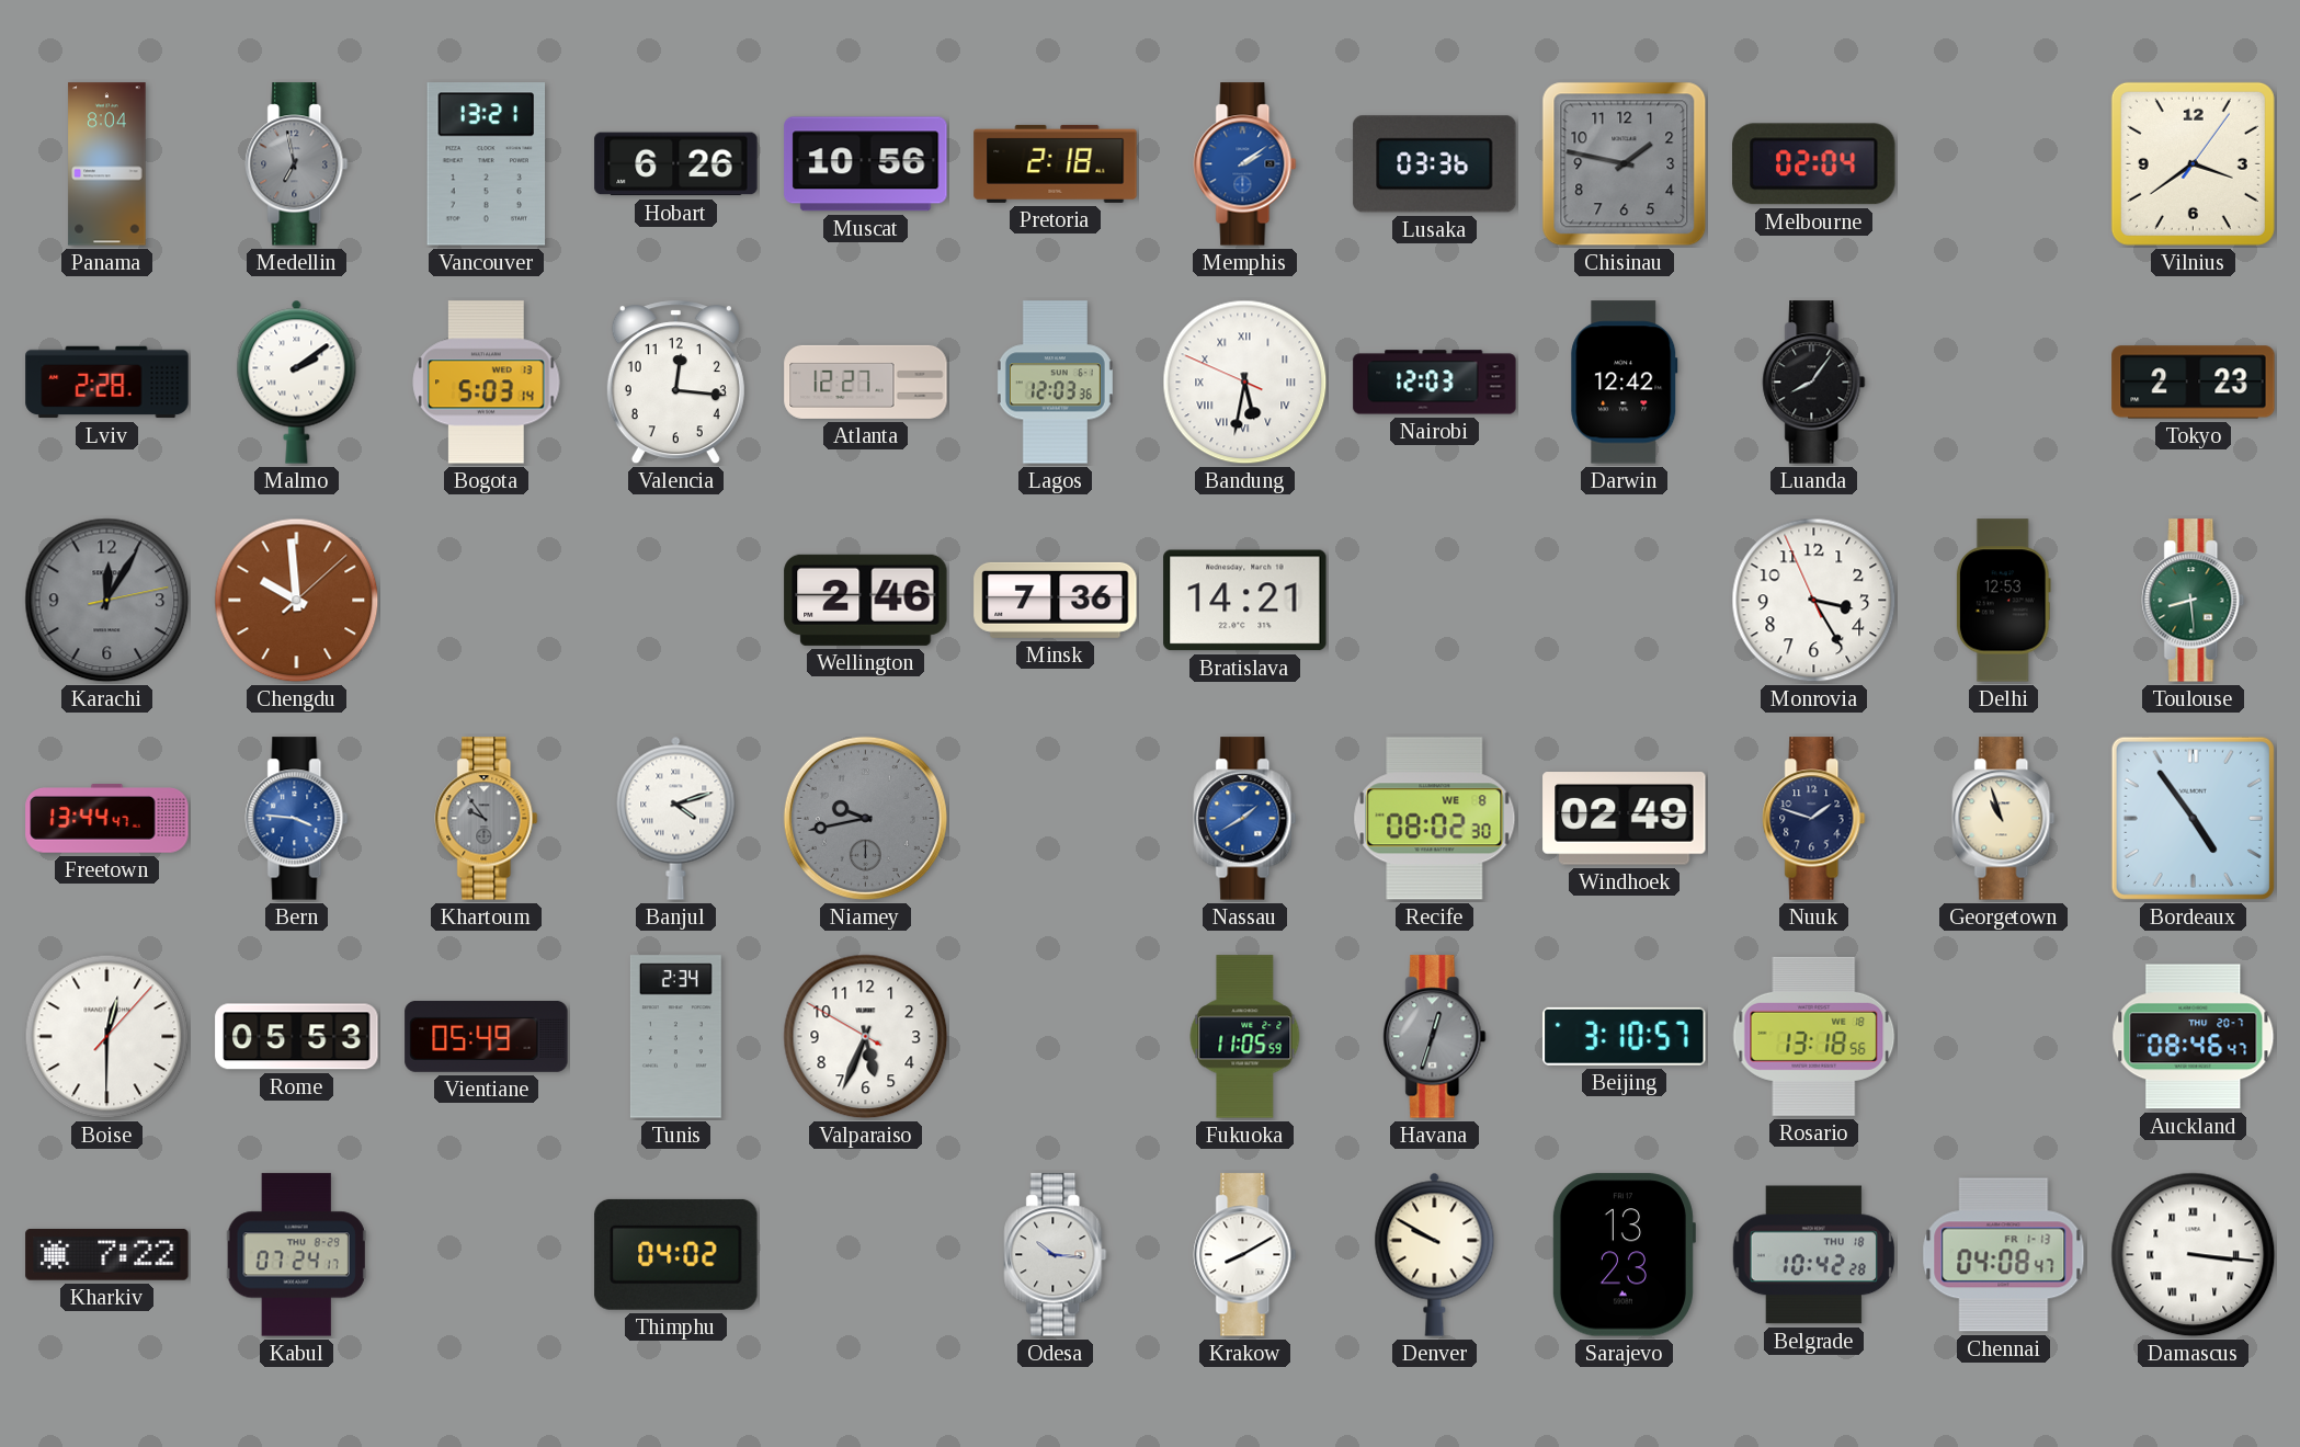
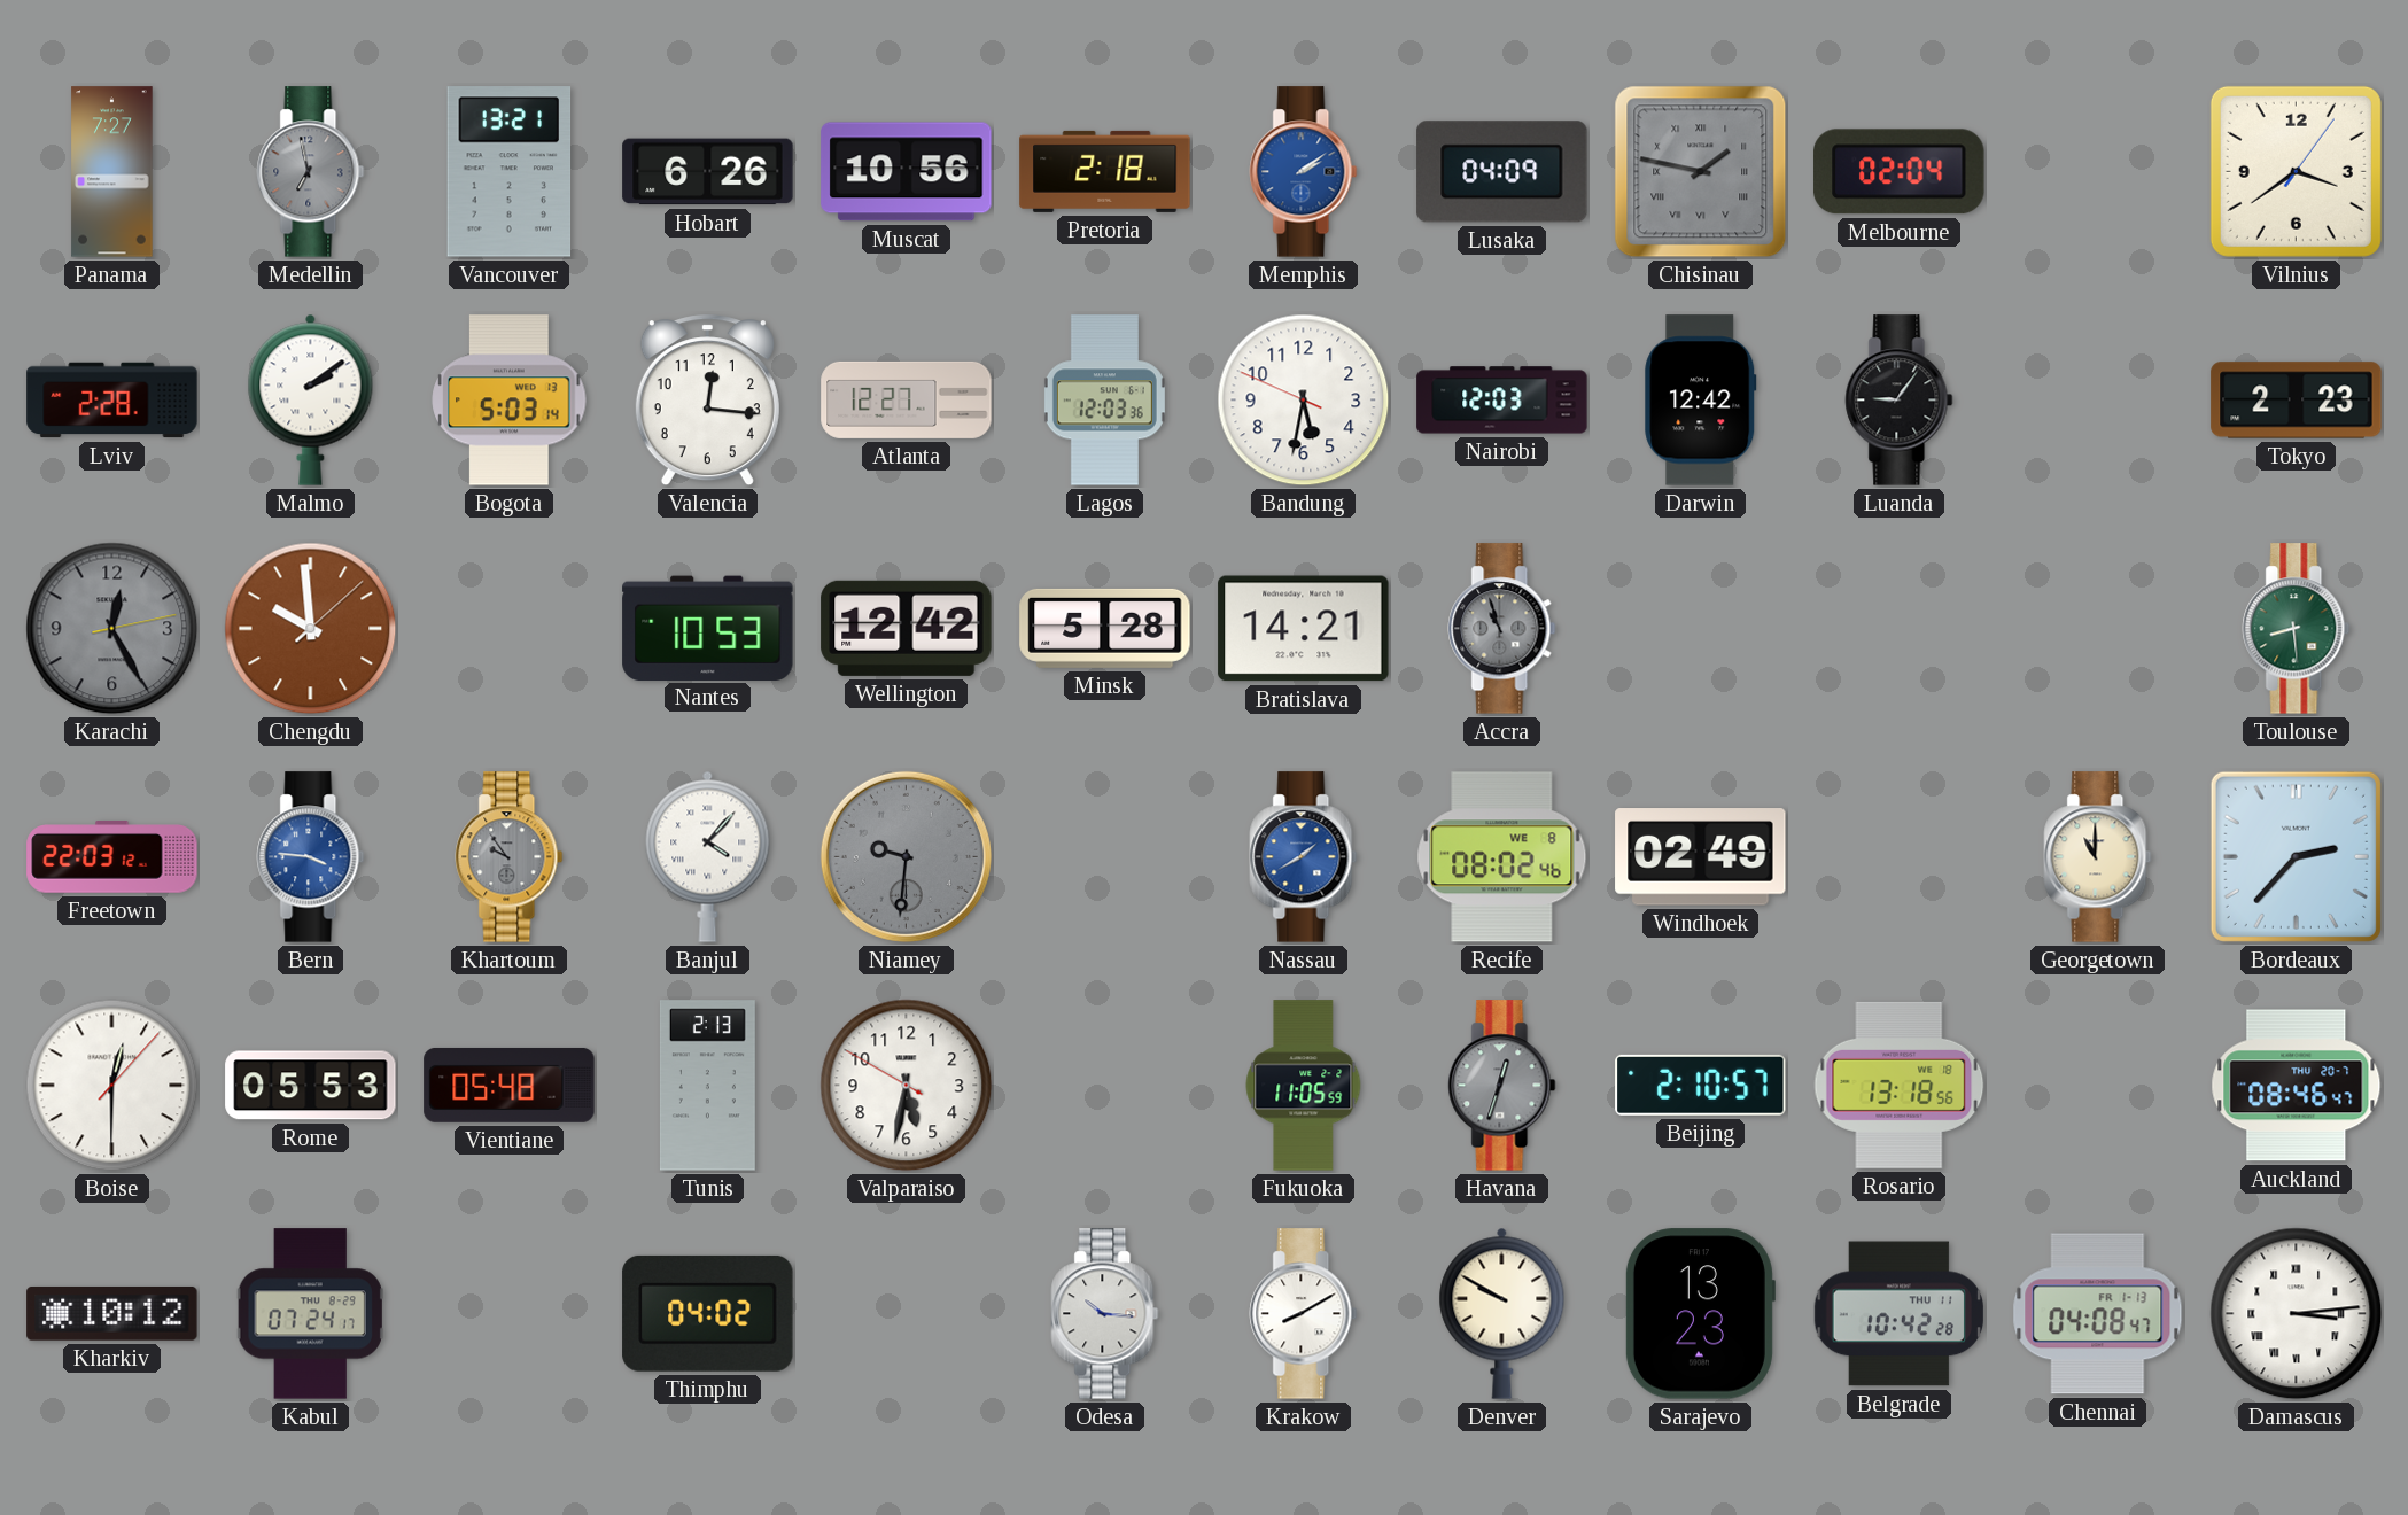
Panama: 8:04 -> 7:27 (112, 172)
Lusaka: 03:36 -> 04:09 (1502, 172)
Chisinau numerals: Arabic -> Roman (1701, 172)
Bandung numerals: Roman -> Arabic (1304, 401)
Luanda: 8:06 -> 9:06 (1900, 401)
Karachi: 12:05 -> 12:25 (112, 629)
Nantes: none -> 10:53 (708, 628)
Wellington: 2:46 -> 12:42 (907, 628)
Minsk: 7:36 -> 5:28 (1105, 628)
Accra: none -> 10:57 (1502, 629)
Monrovia: 3:24 -> none (1814, 601)
Delhi: 12:53 -> none (2003, 601)
Freetown: 13:44 -> 22:03 (112, 857)
Banjul: 4:12 -> 4:07 (708, 856)
Niamey: 9:43 -> 9:31 (906, 856)
Recife: 08:02:30 -> 08:02:46 (1502, 857)
Nuuk: 1:48 -> none (1814, 819)
Georgetown: 10:57 -> 11:00 (2098, 857)
Bordeaux: 4:54 -> 2:37 (2296, 856)
Vientiane: 05:49 -> 05:48 (510, 1085)
Tunis: 2:34 -> 2:13 (707, 1086)
Valparaiso: 5:33 -> 5:31 (907, 1086)
Beijing: 3:10 -> 2:10 (1701, 1085)
Kharkiv: 7:22 -> 10:12 (112, 1313)
Belgrade date: THU 18 -> THU 11 (1898, 1314)
Damascus: 3:16 -> 3:14 (2297, 1314)
